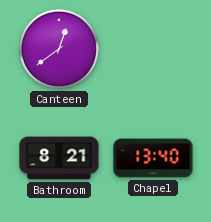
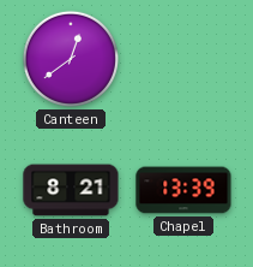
Chapel: 13:40 -> 13:39 (183, 190)
